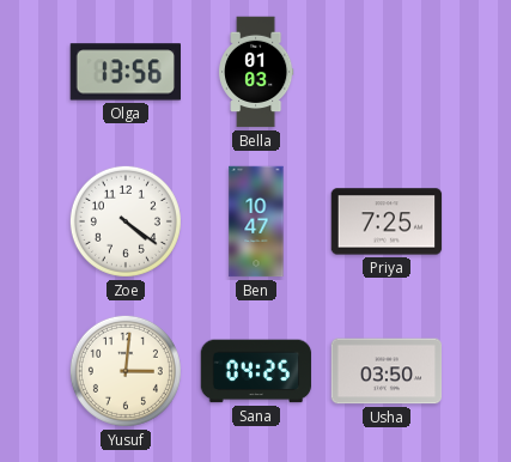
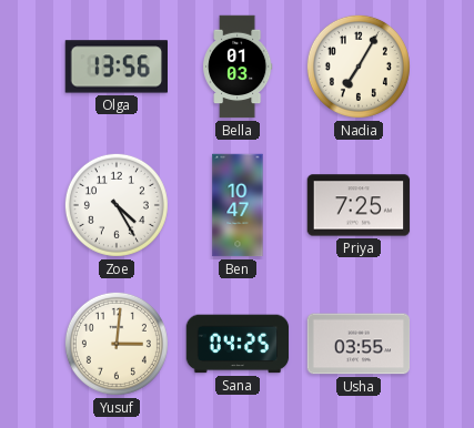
Nadia: none -> 7:05 (359, 67)
Zoe: 4:21 -> 4:25 (117, 205)
Usha: 03:50 -> 03:55 (359, 344)
